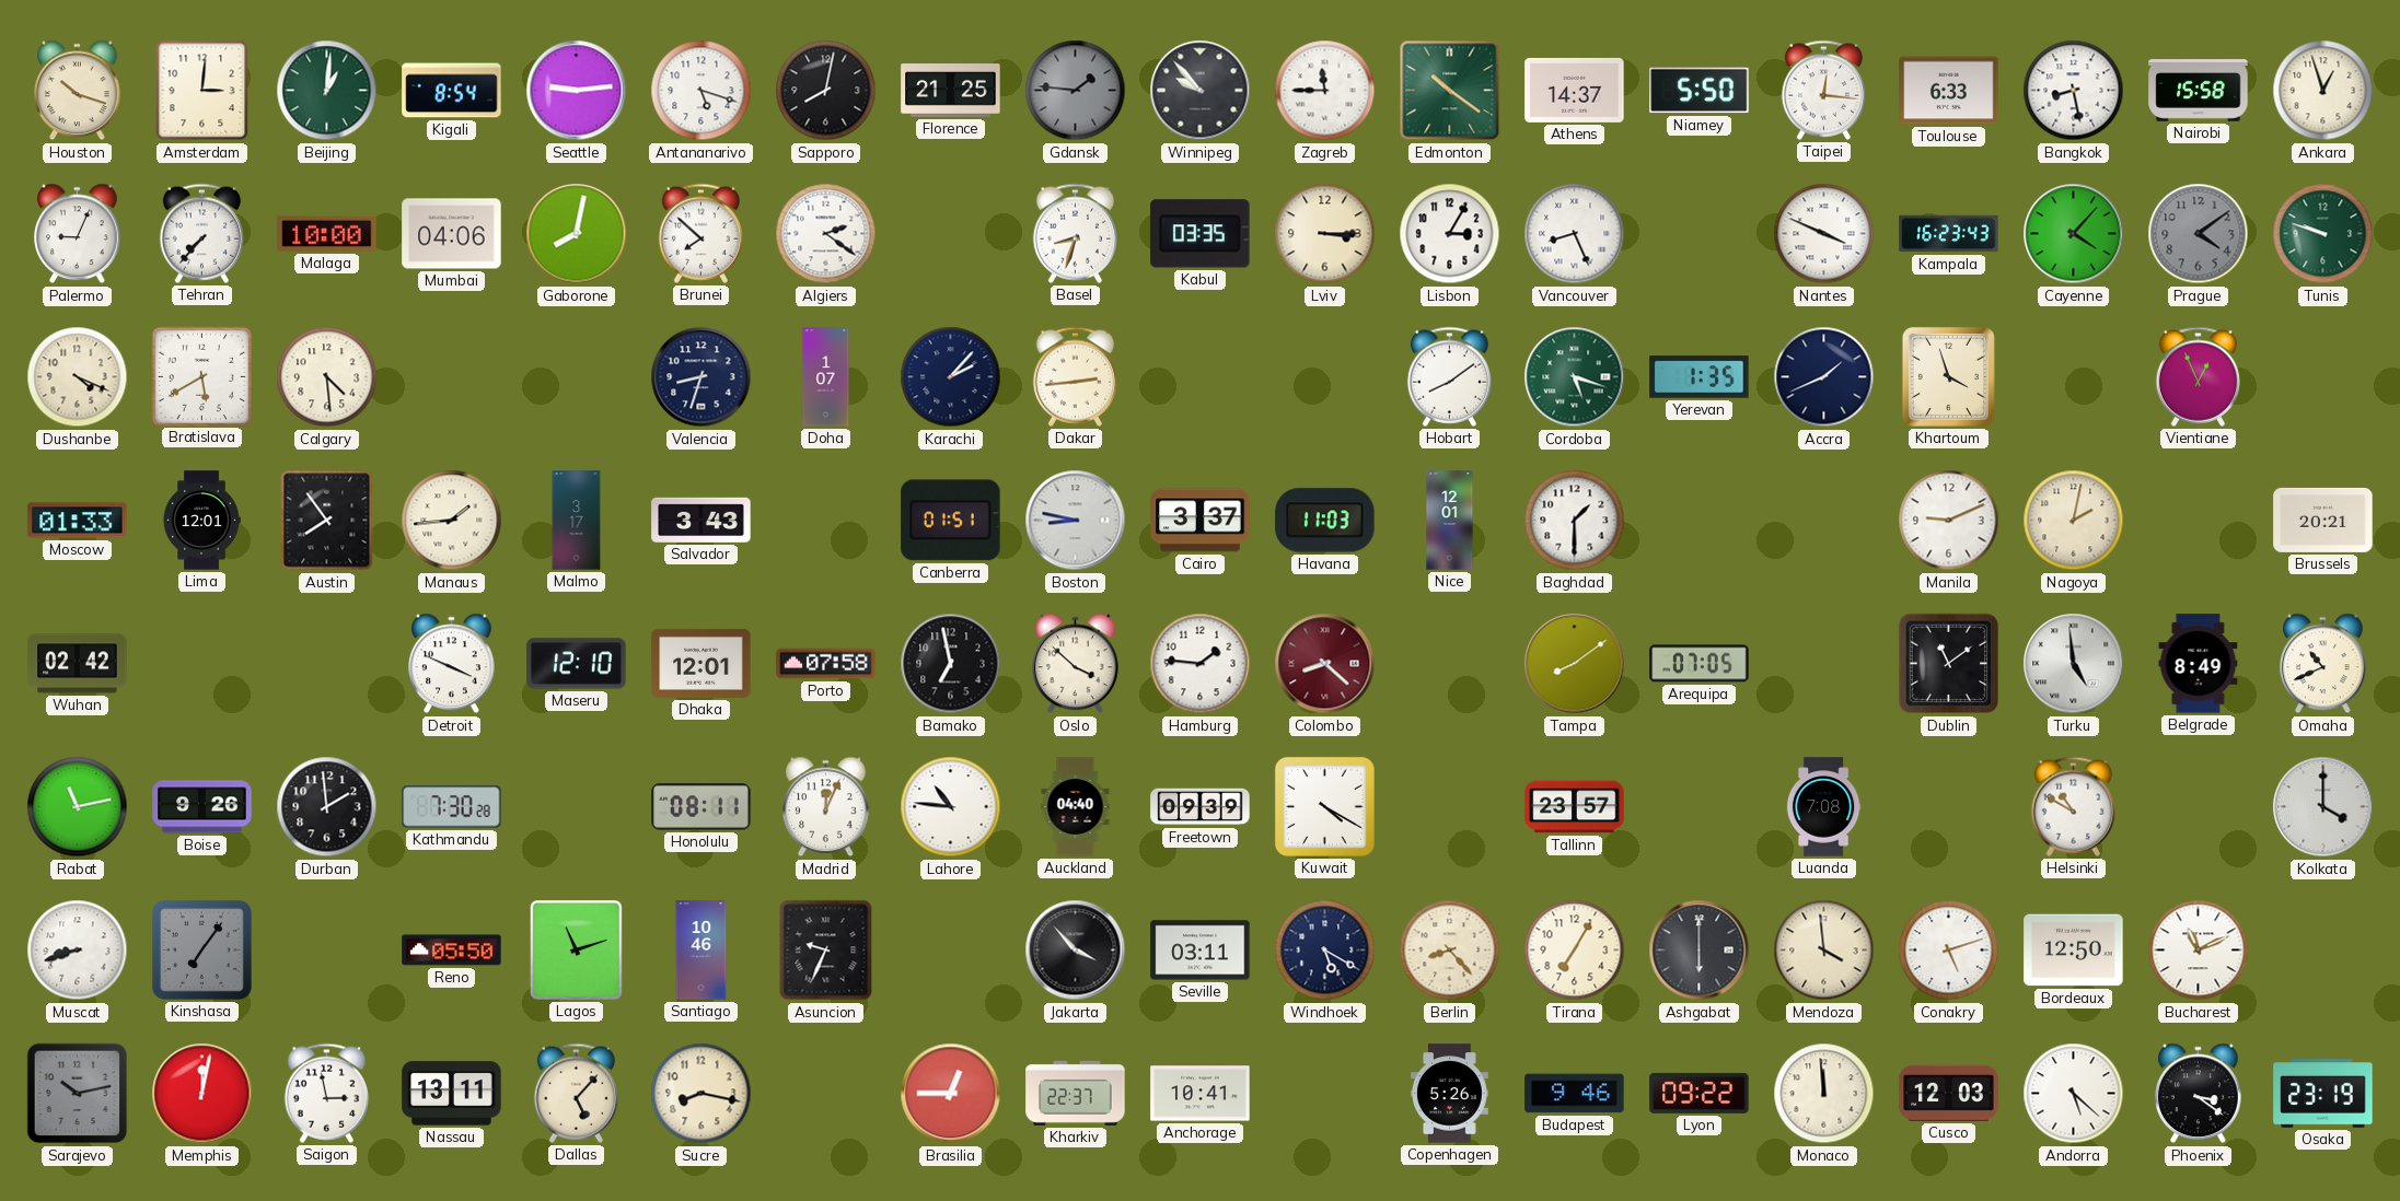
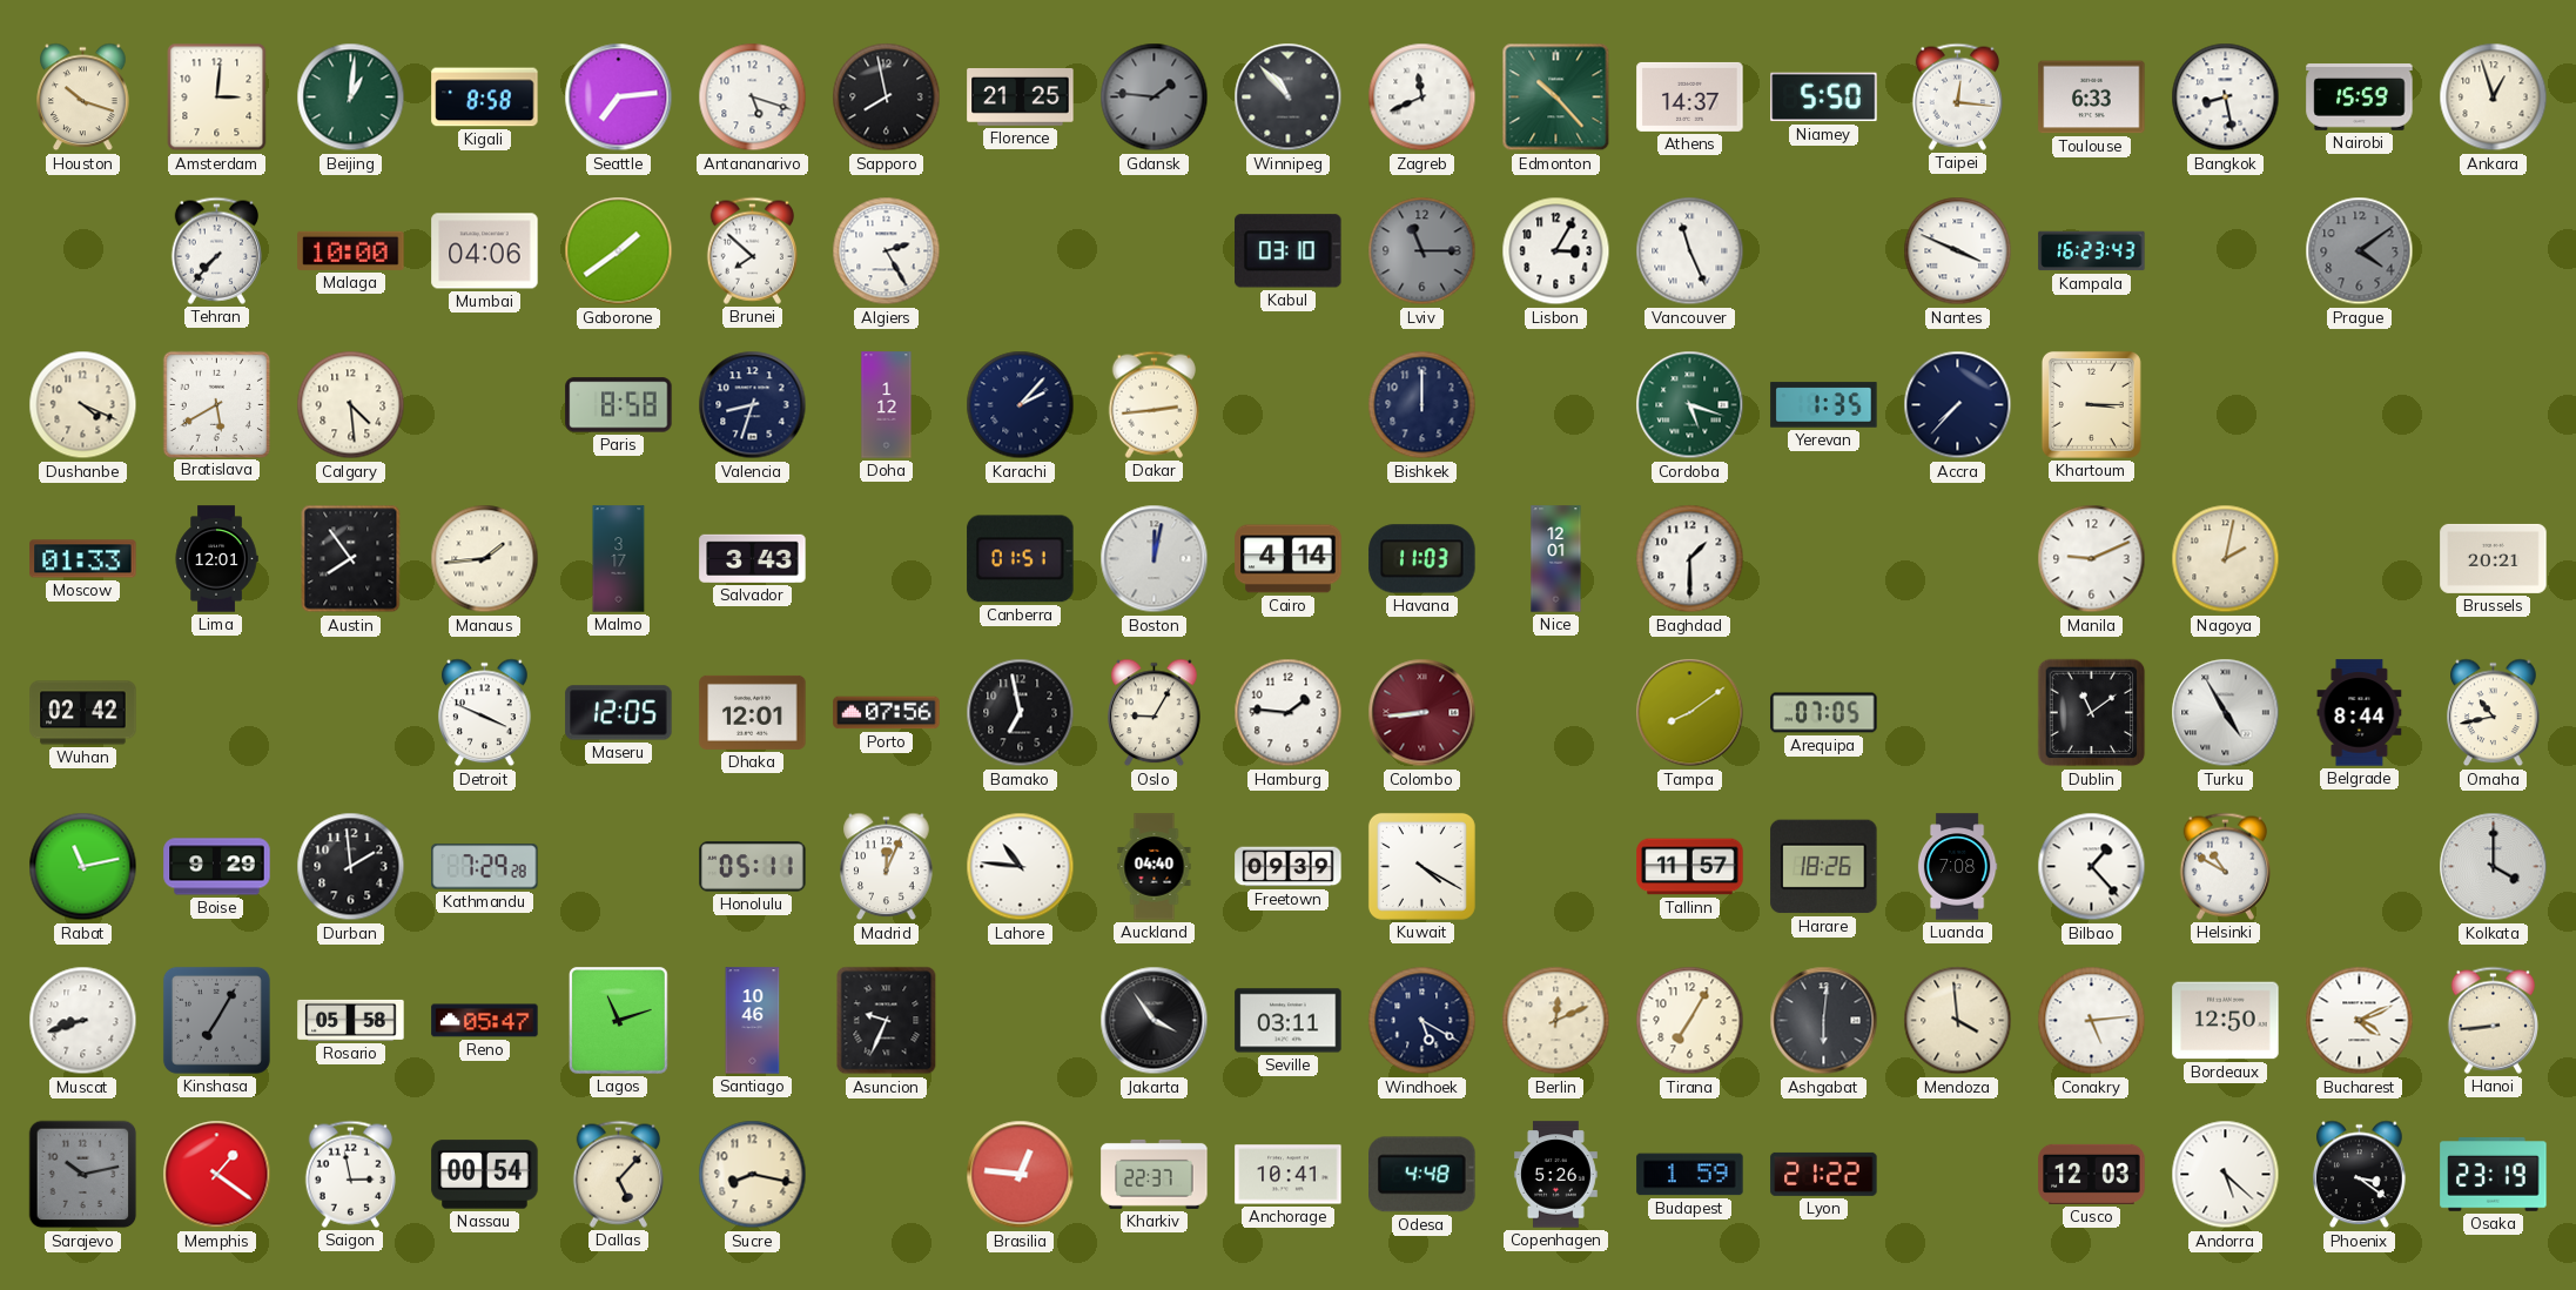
Kigali: 8:54 -> 8:58 (485, 98)
Seattle: 9:14 -> 7:14 (619, 98)
Sapporo: 8:02 -> 7:58 (887, 98)
Winnipeg: 9:53 -> 10:53 (1289, 98)
Zagreb: 11:45 -> 11:41 (1422, 98)
Edmonton: 10:21 -> 10:23 (1556, 98)
Nairobi: 15:58 -> 15:59 (2360, 98)
Palermo: 9:04 -> none (78, 234)
Gaborone: 8:02 -> 1:39 (619, 251)
Algiers: 2:21 -> 2:25 (887, 251)
Basel: 8:33 -> none (1075, 233)
Kabul: 03:35 -> 03:10 (1289, 251)
Lviv: 3:15 -> 11:15 (1422, 251)
Lviv dial: cream -> grey (1422, 251)
Vancouver: 8:26 -> 11:26 (1690, 251)
Cayenne: 4:07 -> none (2074, 234)
Tunis: 9:48 -> none (2323, 234)
Paris: none -> 8:58 (619, 405)
Doha: 1:07 -> 1:12 (887, 405)
Bishkek: none -> 12:00 (1422, 405)
Hobart: 8:09 -> none (1449, 376)
Accra: 1:41 -> 7:37 (1958, 405)
Khartoum: 3:57 -> 3:15 (2091, 404)
Vientiane: 12:56 -> none (2198, 376)
Boston: 8:47 -> 12:02 (1155, 559)
Cairo: 3:37 -> 4:14 (1289, 559)
Maseru: 12:10 -> 12:05 (619, 713)
Porto: 07:58 -> 07:56 (887, 713)
Oslo: 3:52 -> 9:05 (1155, 713)
Colombo: 8:22 -> 8:44 (1422, 713)
Turku: 4:59 -> 4:55 (2226, 713)
Belgrade: 8:49 -> 8:44 (2360, 713)
Omaha: 10:41 -> 10:43 (2494, 713)
Boise: 9:26 -> 9:29 (217, 867)
Kathmandu: 7:30 -> 7:29 (485, 867)
Honolulu: 08:11 -> 05:11 (753, 867)
Tallinn: 23:57 -> 11:57 (1690, 867)
Harare: none -> 18:26 (1824, 867)
Bilbao: none -> 1:23 (2092, 867)
Kinshasa: 7:06 -> 7:05 (216, 1020)
Rosario: none -> 05:58 (351, 1020)
Reno: 05:50 -> 05:47 (485, 1021)
Jakarta: 3:53 -> 3:54 (1155, 1021)
Berlin: 8:23 -> 12:11 (1556, 1021)
Ashgabat: 6:00 -> 6:01 (1824, 1021)
Conakry: 5:12 -> 5:14 (2092, 1021)
Bucharest: 11:11 -> 4:11 (2360, 1021)
Hanoi: none -> 8:44 (2493, 1020)
Memphis: 12:02 -> 1:21 (217, 1175)
Nassau: 13:11 -> 00:54 (485, 1175)
Brasilia: 12:45 -> 12:46 (1021, 1175)
Odesa: none -> 4:48 (1422, 1175)
Budapest: 9:46 -> 1:59 (1690, 1175)
Lyon: 09:22 -> 21:22 (1824, 1174)
Monaco: 11:59 -> none (1824, 1094)
